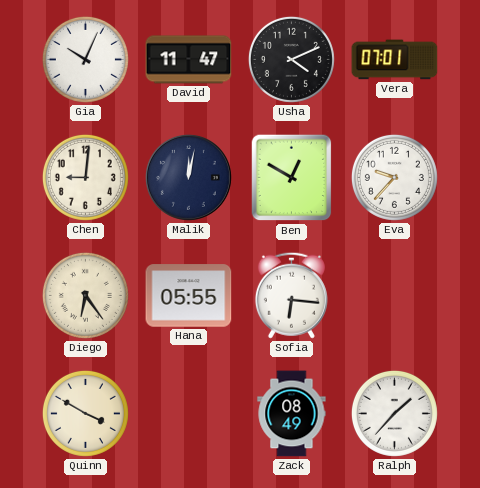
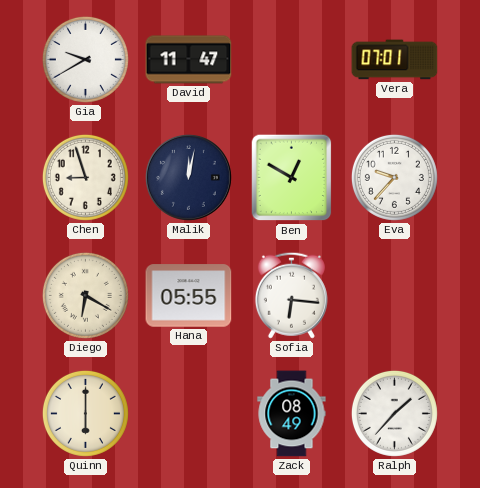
Gia: 10:04 -> 9:40 (85, 59)
Usha: 4:11 -> none (291, 59)
Chen: 9:01 -> 8:57 (85, 177)
Diego: 6:24 -> 6:20 (85, 295)
Quinn: 3:50 -> 6:00 (85, 413)
